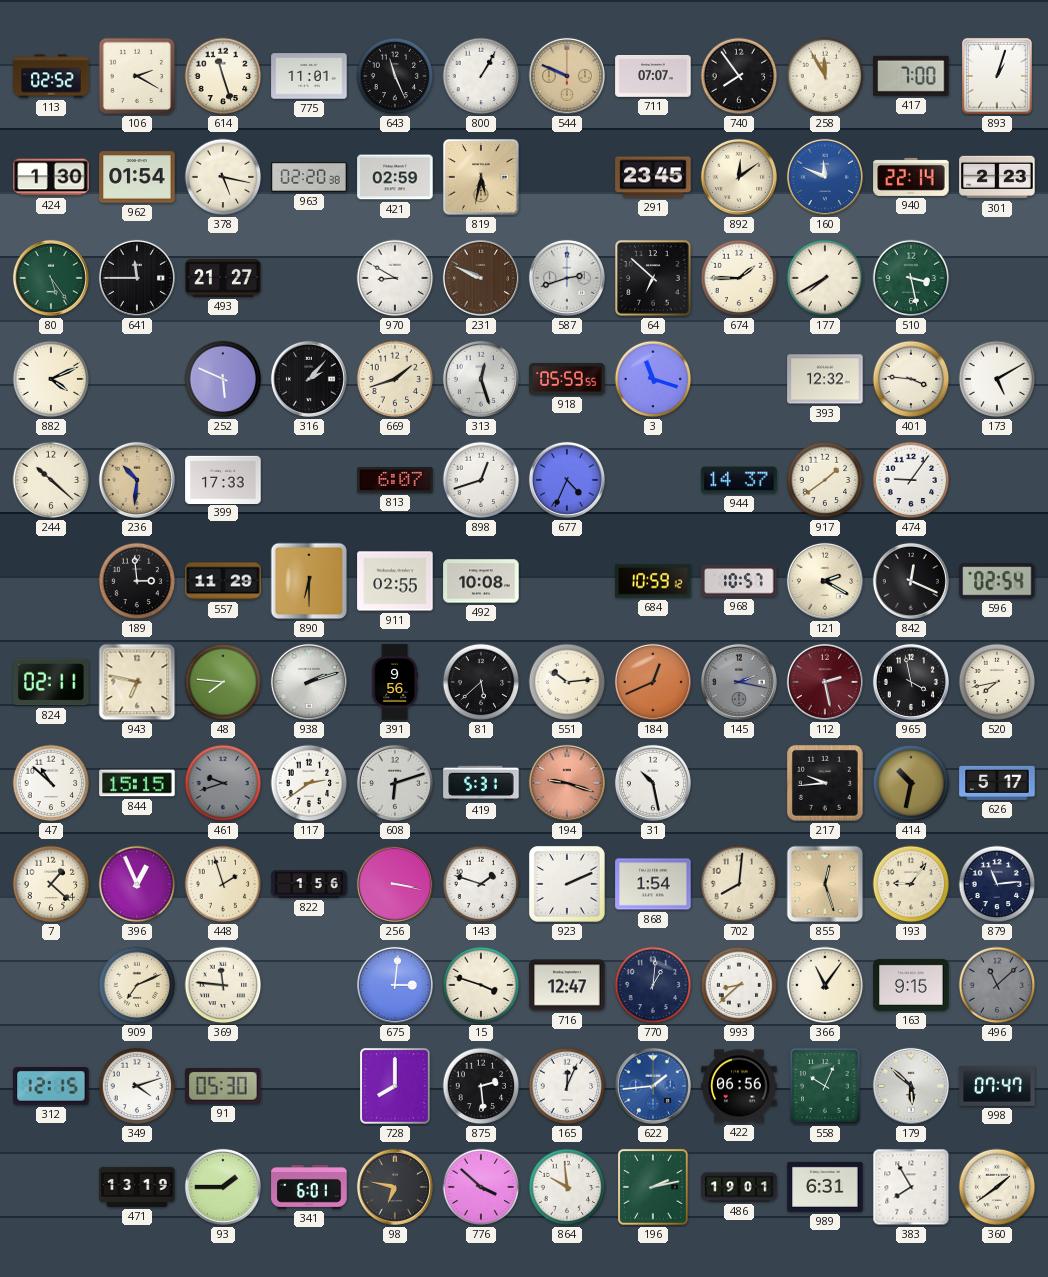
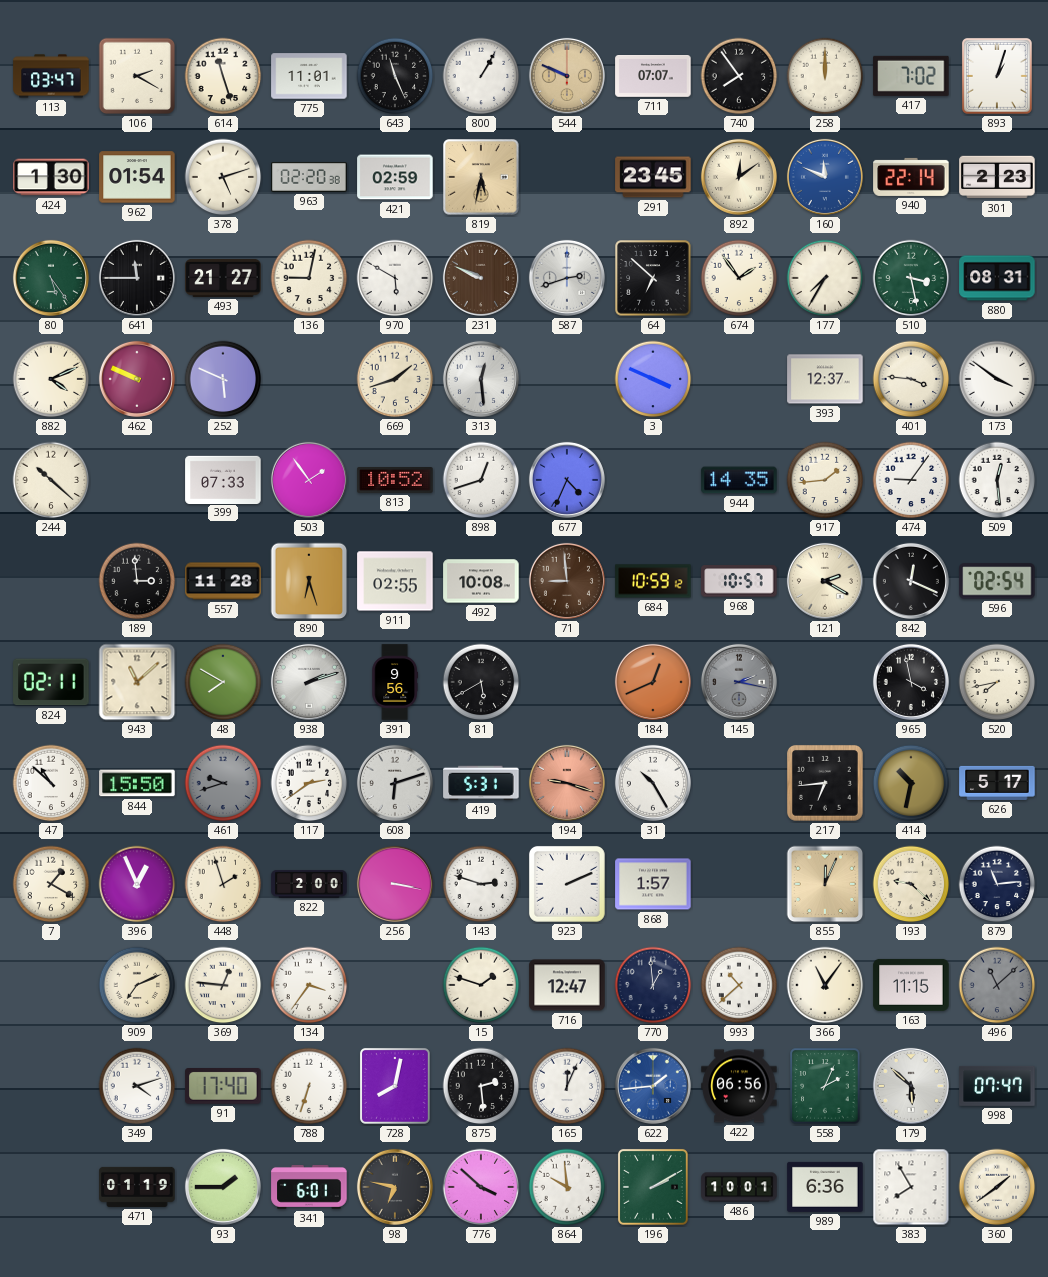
113: 02:52 -> 03:47 (51, 76)
258: 11:55 -> 12:00 (825, 76)
417: 7:00 -> 7:02 (911, 76)
378: 5:17 -> 5:12 (223, 177)
136: none -> 9:02 (309, 278)
970: 8:50 -> 5:50 (395, 278)
674: 1:45 -> 1:54 (739, 278)
177: 7:40 -> 7:35 (825, 278)
880: none -> 08:31 (997, 278)
462: none -> 9:49 (137, 379)
316: 2:07 -> none (309, 379)
313: 12:27 -> 12:29 (481, 379)
918: 05:59 -> none (567, 379)
3: 11:18 -> 3:49 (653, 379)
393: 12:32 -> 12:37 (825, 379)
173: 5:10 -> 3:51 (997, 379)
236: 10:31 -> none (137, 480)
399: 17:33 -> 07:33 (223, 479)
503: none -> 1:54 (309, 480)
813: 6:07 -> 10:52 (395, 481)
944: 14:37 -> 14:35 (739, 480)
917: 1:39 -> 1:44 (825, 480)
509: none -> 12:29 (997, 480)
557: 11:29 -> 11:28 (223, 581)
890: 6:30 -> 6:27 (309, 581)
71: none -> 8:59 (567, 581)
943: 6:47 -> 11:08 (137, 682)
48: 7:46 -> 7:50 (223, 682)
81: 5:38 -> 5:40 (481, 682)
551: 10:14 -> none (567, 682)
112: 2:28 -> none (825, 682)
844: 15:15 -> 15:50 (137, 783)
31: 10:28 -> 10:25 (653, 783)
217: 9:44 -> 6:44 (825, 783)
7: 1:22 -> 1:20 (51, 884)
822: 1:56 -> 2:00 (309, 884)
143: 1:48 -> 2:48 (481, 884)
868: 1:54 -> 1:57 (653, 884)
702: 8:01 -> none (739, 884)
855: 12:27 -> 12:04 (825, 884)
193: 9:06 -> 9:22 (911, 884)
369: 11:46 -> 12:46 (223, 985)
134: none -> 3:36 (309, 985)
675: 3:01 -> none (395, 985)
15: 3:48 -> 1:48 (481, 985)
770: 1:01 -> 12:59 (653, 985)
993: 8:38 -> 10:38 (739, 985)
163: 9:15 -> 11:15 (911, 985)
312: 12:15 -> none (51, 1087)
91: 05:30 -> 17:40 (223, 1087)
788: none -> 6:33 (309, 1086)
728: 8:00 -> 8:02 (395, 1086)
558: 10:04 -> 2:04 (825, 1086)
471: 13:19 -> 01:19 (137, 1187)
196: 2:13 -> 2:10 (653, 1187)
486: 19:01 -> 10:01 (739, 1187)
989: 6:31 -> 6:36 (825, 1187)
